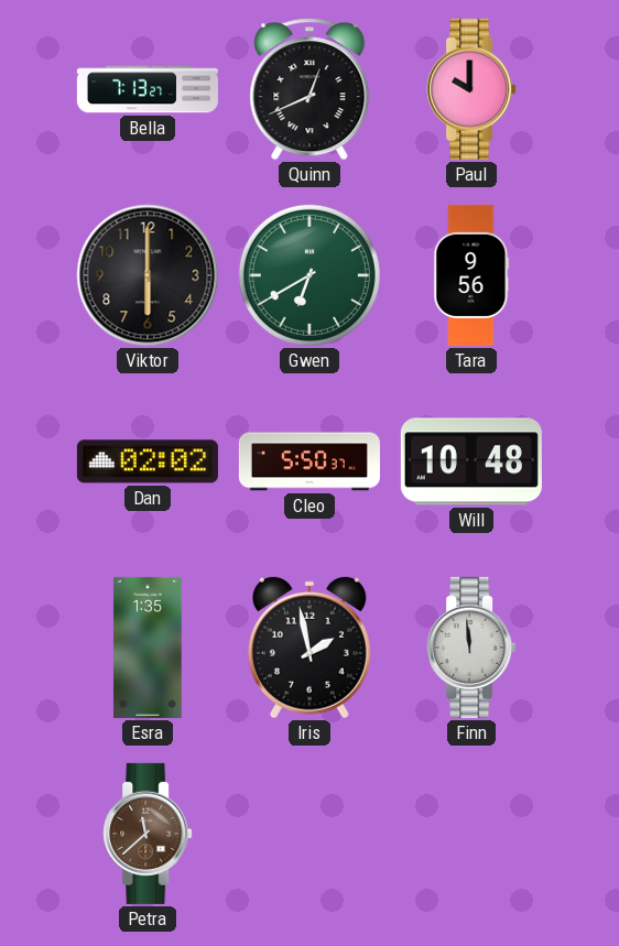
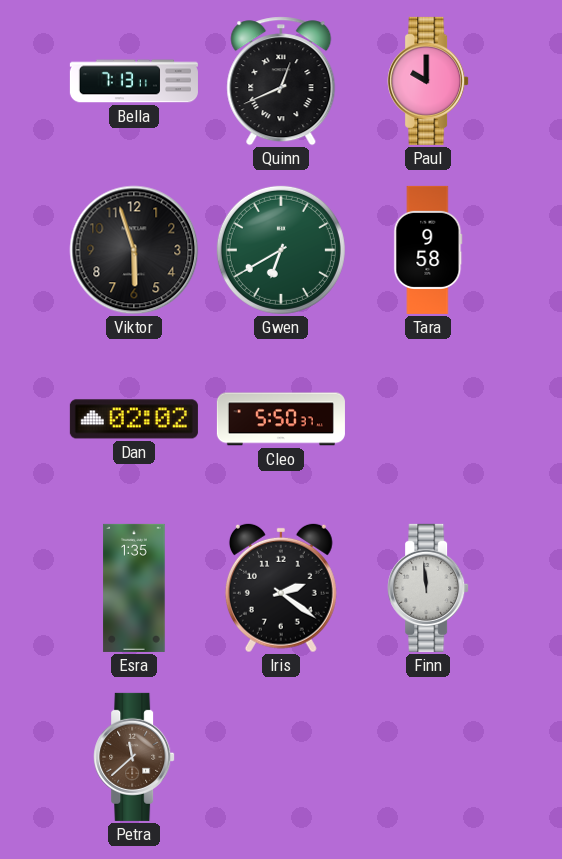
Bella: 7:13:27 -> 7:13:11 (134, 81)
Viktor: 6:00 -> 5:57 (134, 250)
Tara: 9:56 -> 9:58 (428, 250)
Will: 10:48 -> none (471, 461)
Iris: 1:58 -> 2:21 (281, 588)
